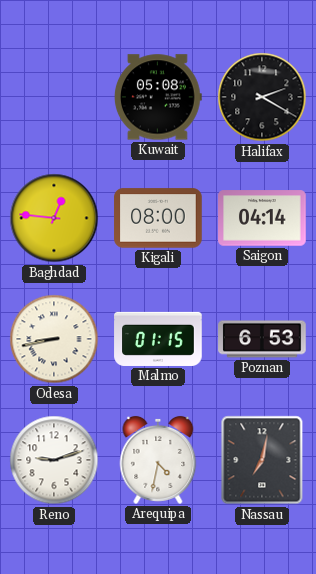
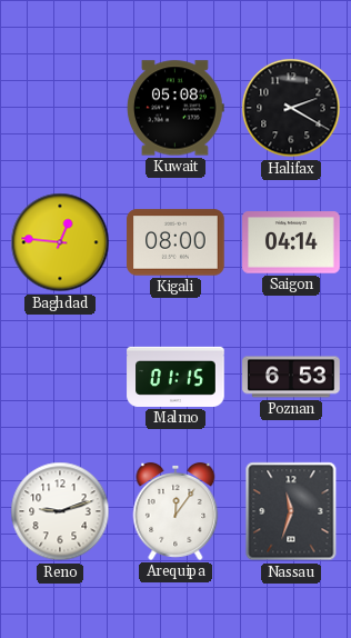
Odesa: 8:43 -> none (54, 339)
Arequipa: 4:32 -> 12:06 (175, 511)
Nassau: 7:02 -> 11:33 (291, 511)
